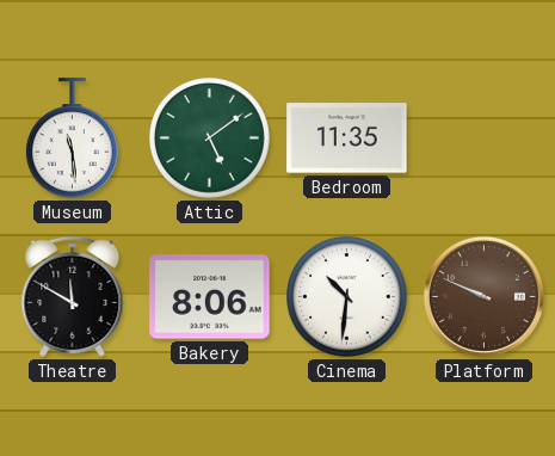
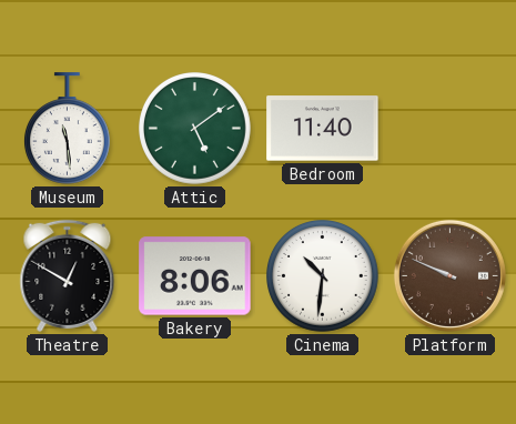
Bedroom: 11:35 -> 11:40 (323, 129)
Theatre: 11:50 -> 12:50 (68, 275)
